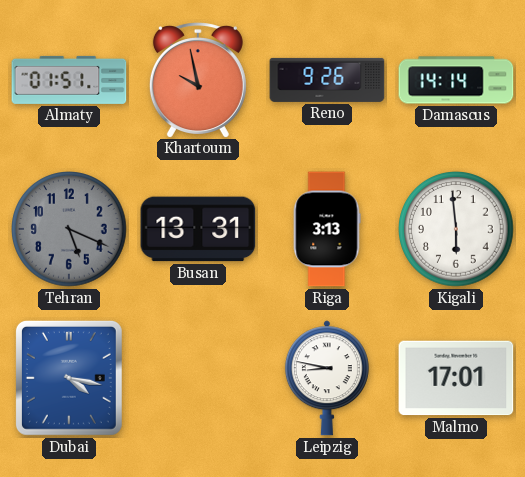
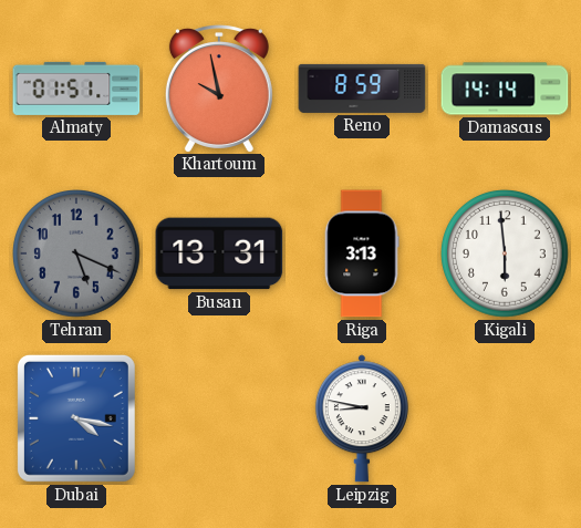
Reno: 9:26 -> 8:59 (362, 89)
Malmo: 17:01 -> none (456, 378)
